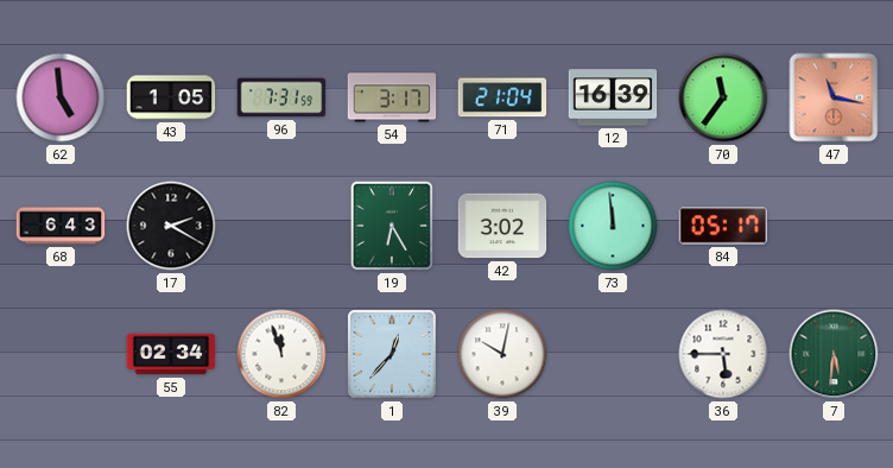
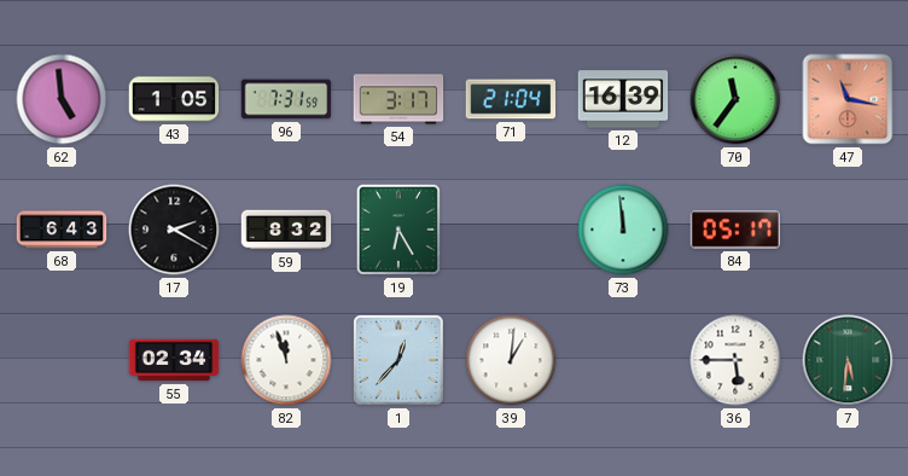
59: none -> 8:32 (286, 230)
42: 3:02 -> none (502, 226)
39: 10:02 -> 1:01 (511, 360)
